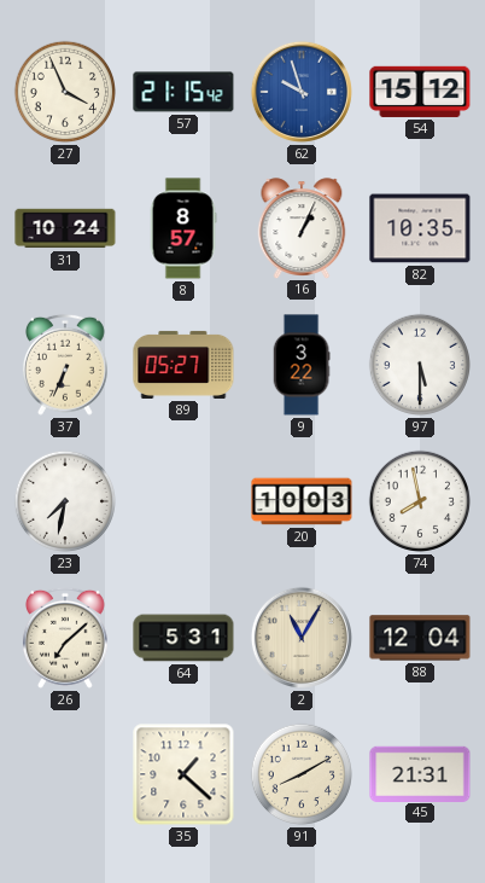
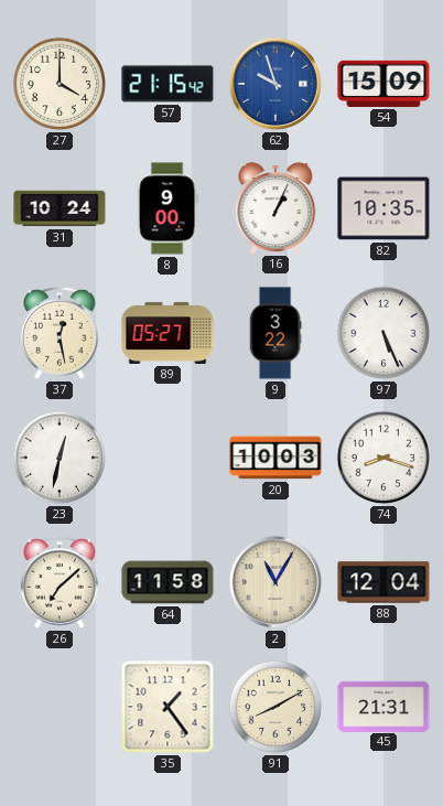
27: 3:56 -> 4:00 (60, 84)
54: 15:12 -> 15:09 (383, 84)
8: 8:57 -> 9:00 (168, 208)
37: 6:34 -> 12:28 (60, 333)
97: 5:30 -> 5:26 (383, 333)
23: 7:32 -> 12:32 (60, 458)
74: 7:58 -> 8:18 (383, 458)
64: 5:31 -> 11:58 (168, 582)
35: 1:22 -> 1:24 (168, 707)
